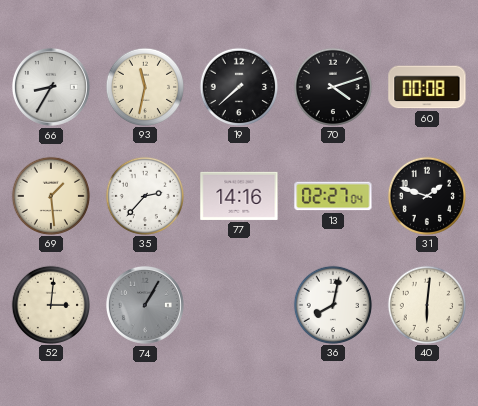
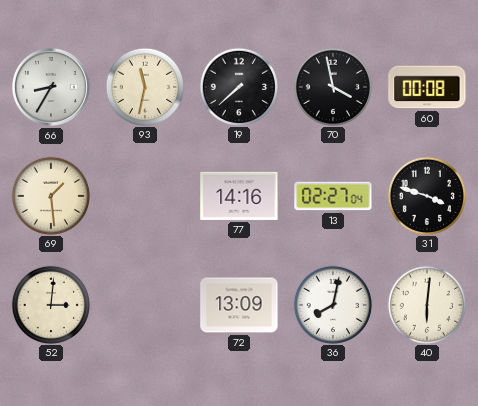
70: 4:12 -> 3:58 (332, 86)
35: 2:37 -> none (144, 195)
31: 1:48 -> 3:48 (426, 195)
74: 1:05 -> none (145, 305)
72: none -> 13:09 (239, 305)
